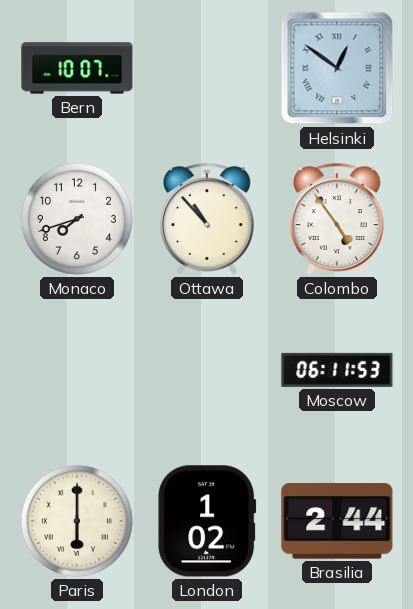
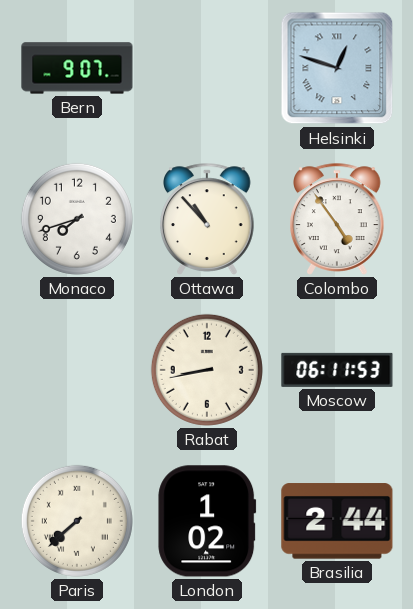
Bern: 10:07 -> 9:07 (77, 68)
Helsinki: 12:51 -> 12:48 (337, 68)
Rabat: none -> 8:43 (207, 370)
Paris: 6:00 -> 7:38 (77, 521)
